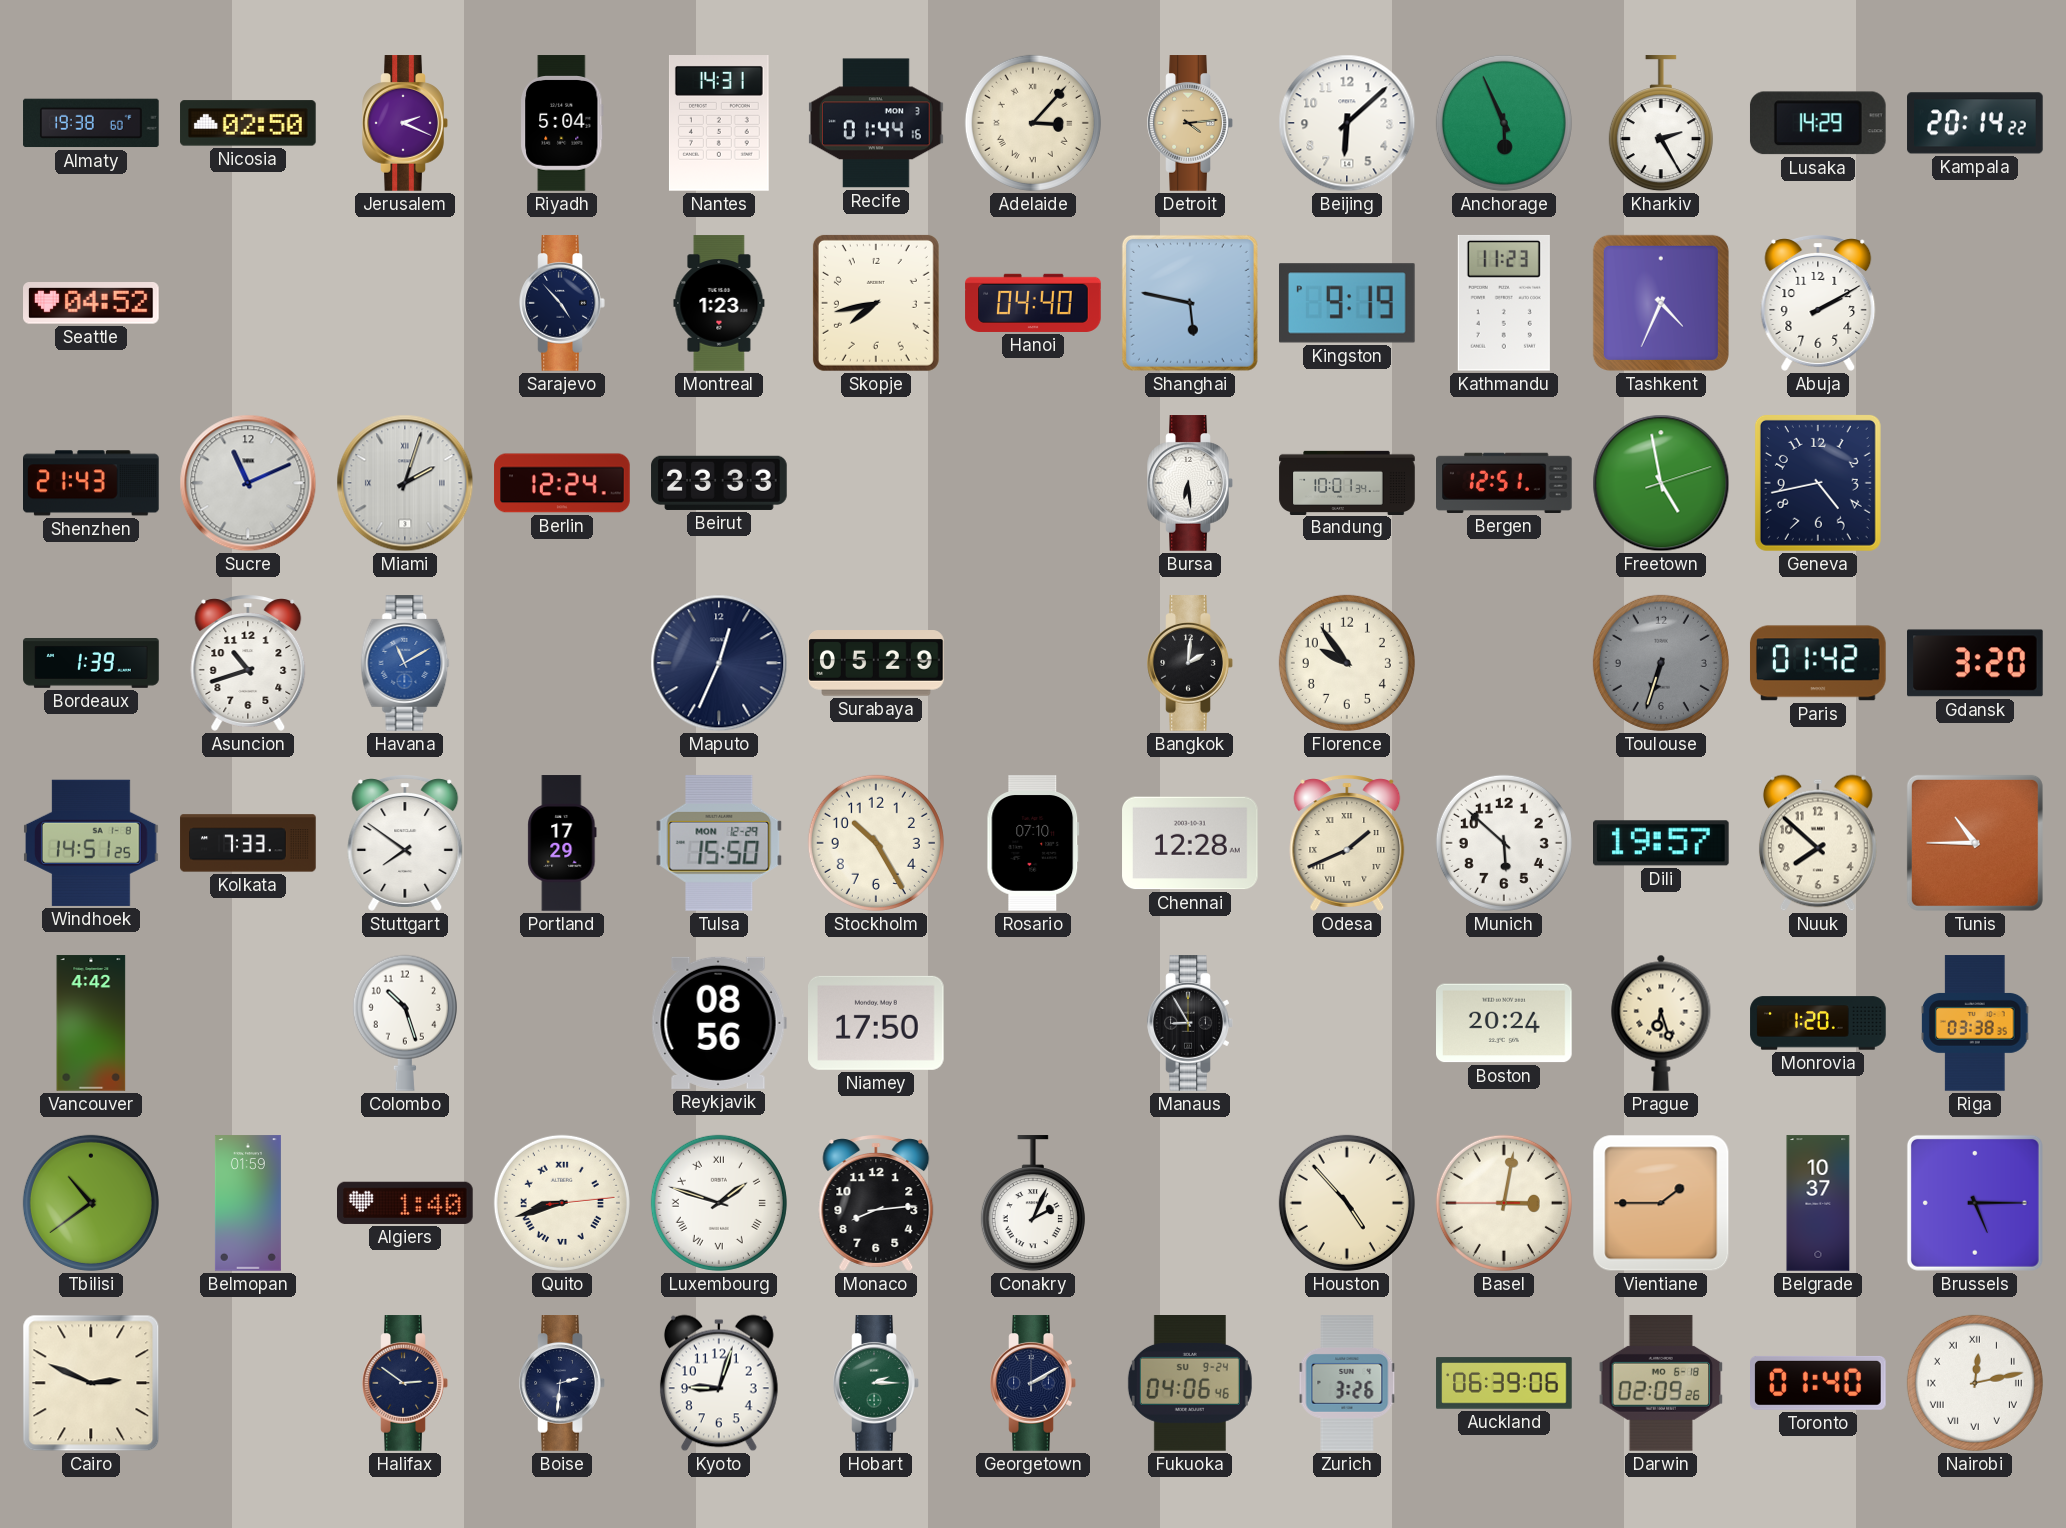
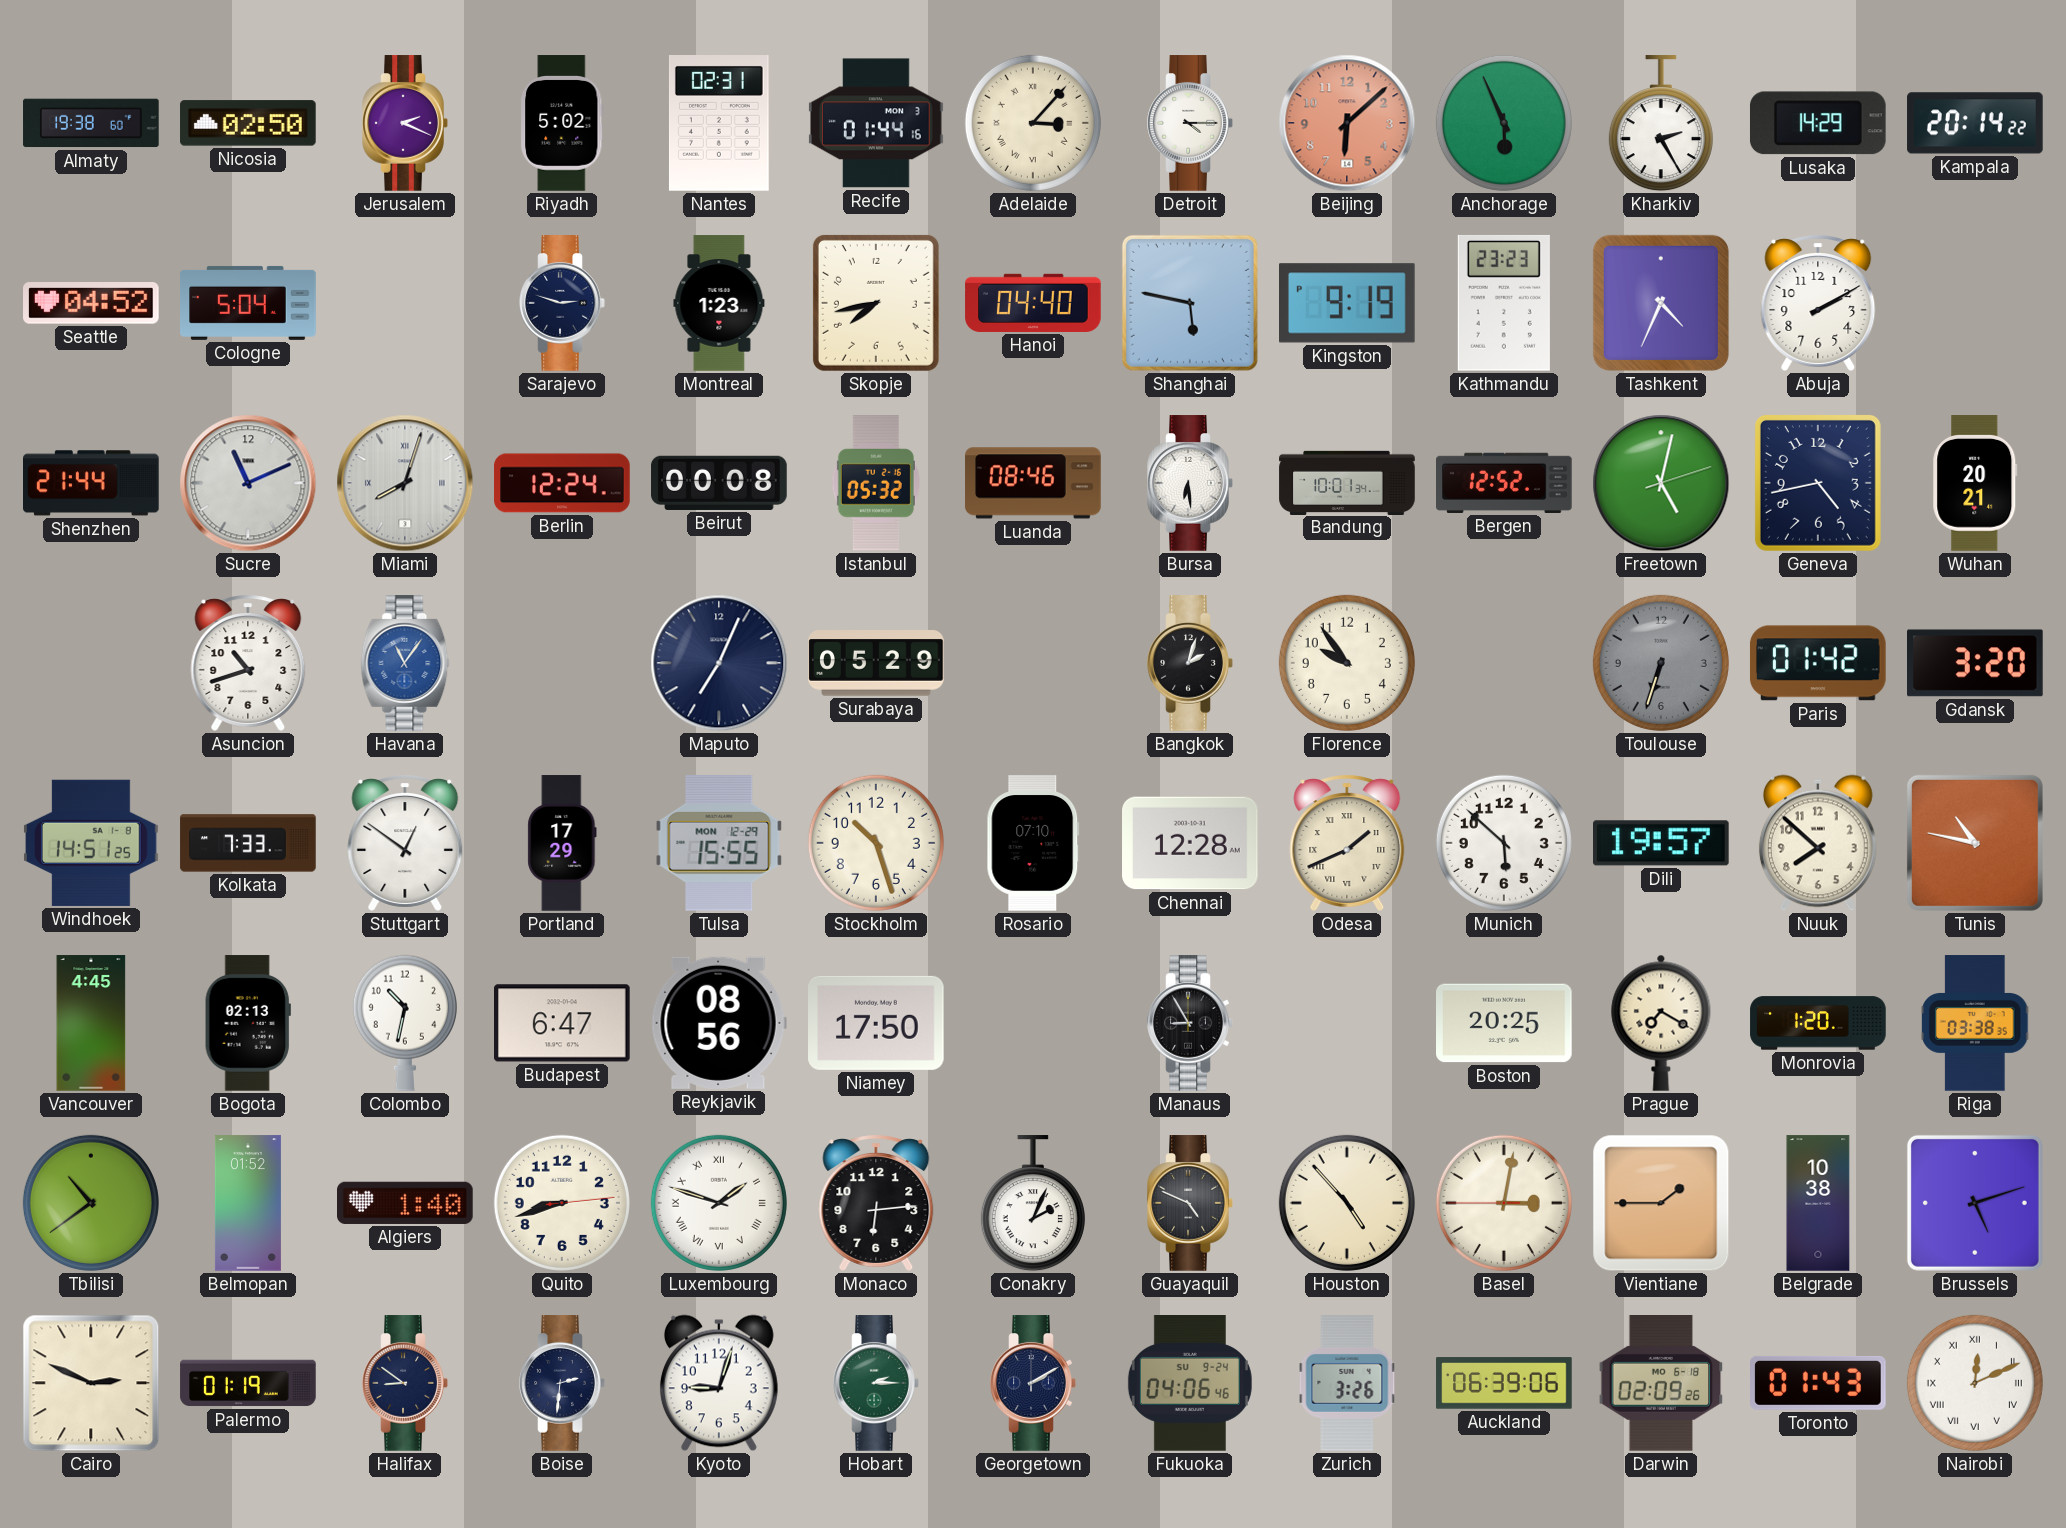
Riyadh: 5:04 -> 5:02 (563, 123)
Nantes: 14:31 -> 02:31 (719, 124)
Detroit: 4:14 -> 4:15 (1190, 123)
Detroit dial: champagne -> white (1190, 123)
Beijing dial: white -> salmon (1347, 123)
Cologne: none -> 5:04 (248, 303)
Sarajevo: 4:53 -> 2:48 (562, 303)
Kathmandu: 11:23 -> 23:23 (1504, 303)
Shenzhen: 21:43 -> 21:44 (91, 483)
Miami: 2:03 -> 8:03 (405, 483)
Beirut: 23:33 -> 00:08 (719, 483)
Istanbul: none -> 05:32 (876, 484)
Luanda: none -> 08:46 (1033, 483)
Bergen: 12:51 -> 12:52 (1504, 483)
Freetown: 4:58 -> 5:02 (1661, 483)
Wuhan: none -> 20:21 (1975, 483)
Bordeaux: 1:39 -> none (91, 664)
Havana: 11:10 -> 11:06 (405, 663)
Maputo: 12:34 -> 7:04 (719, 663)
Bangkok: 2:01 -> 2:03 (1190, 663)
Stuttgart: 7:51 -> 12:51 (405, 843)
Tulsa: 15:50 -> 15:55 (719, 843)
Stockholm: 10:25 -> 10:27 (876, 843)
Tunis: 10:45 -> 10:47 (1975, 843)
Vancouver: 4:42 -> 4:45 (91, 1023)
Bogota: none -> 02:13 (248, 1023)
Colombo: 10:27 -> 10:32 (405, 1023)
Budapest: none -> 6:47 (563, 1023)
Boston: 20:24 -> 20:25 (1505, 1023)
Prague: 6:27 -> 7:20 (1661, 1023)
Belmopan: 01:59 -> 01:52 (248, 1203)
Quito numerals: Roman -> Arabic (562, 1203)
Monaco: 8:14 -> 6:14 (876, 1203)
Guayaquil: none -> 4:49 (1190, 1203)
Belgrade: 10:37 -> 10:38 (1818, 1203)
Brussels: 5:15 -> 5:12 (1975, 1203)
Palermo: none -> 01:19 (248, 1383)
Halifax: 2:51 -> 8:51 (405, 1383)
Toronto: 01:40 -> 01:43 (1819, 1383)
Nairobi: 12:13 -> 12:11 (1975, 1383)
